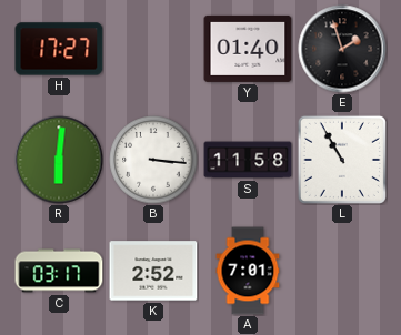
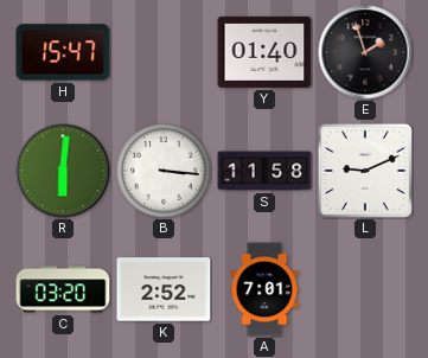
H: 17:27 -> 15:47 (63, 52)
L: 10:55 -> 9:11 (365, 171)
C: 03:17 -> 03:20 (63, 289)
